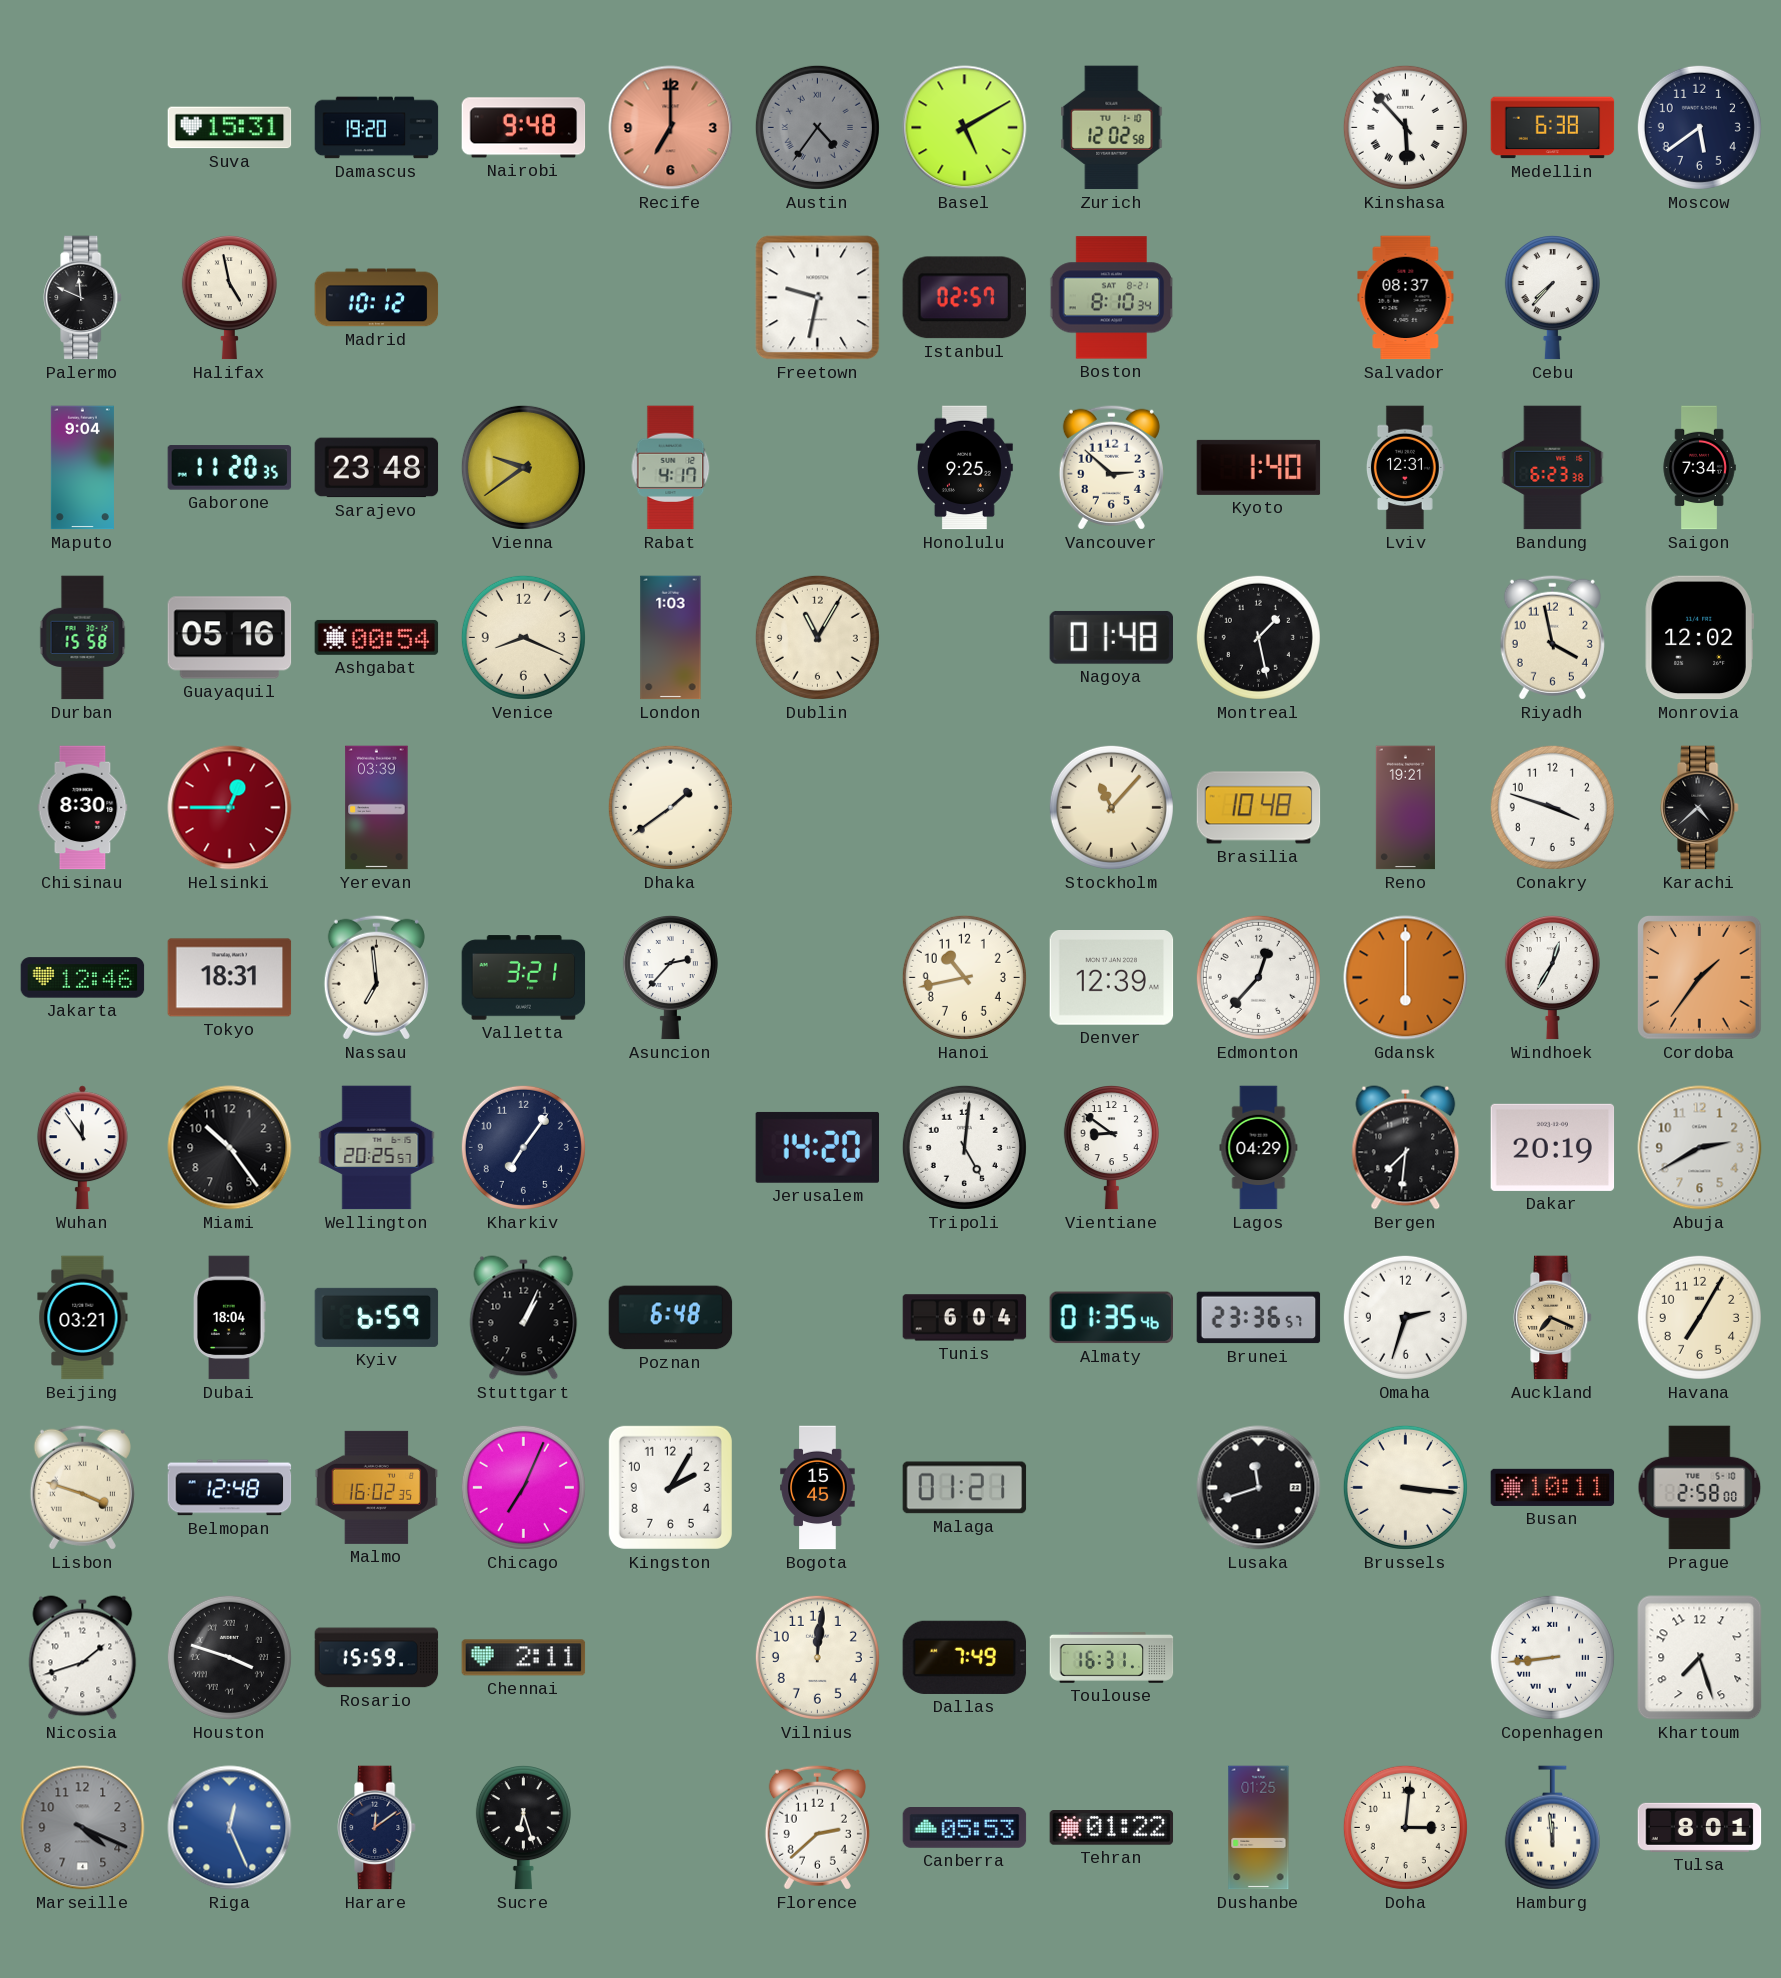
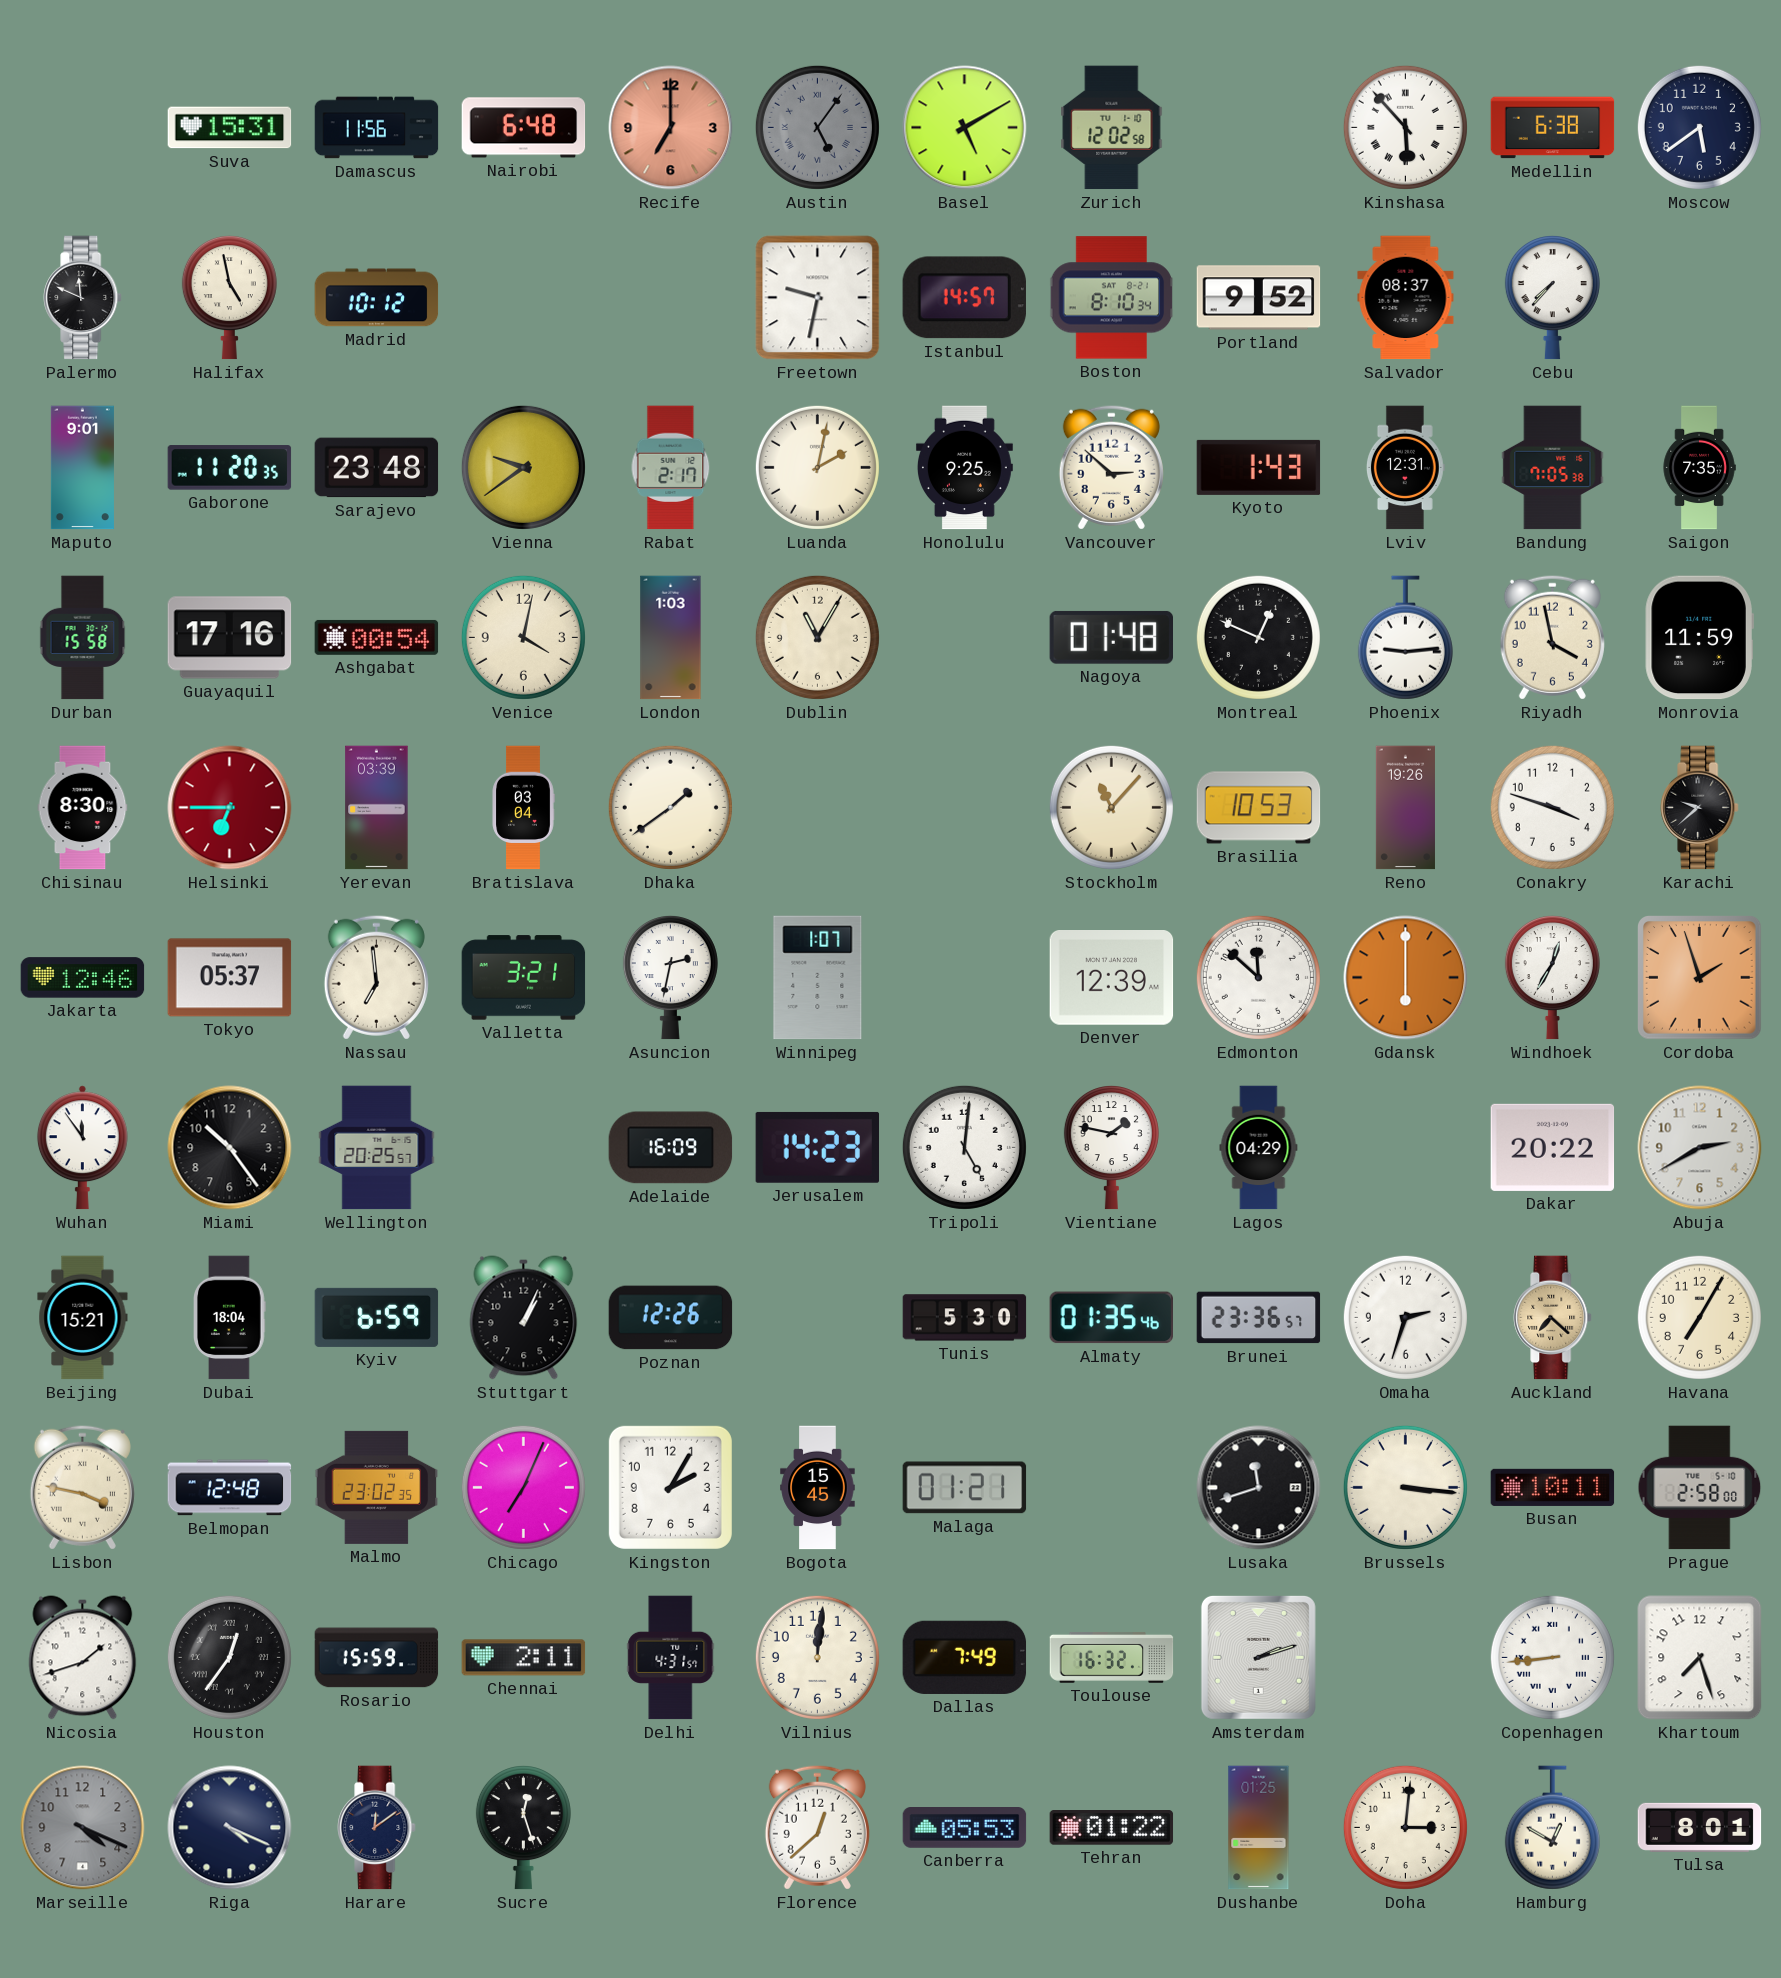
Damascus: 19:20 -> 11:56 (377, 128)
Nairobi: 9:48 -> 6:48 (524, 128)
Austin: 4:36 -> 5:06 (817, 127)
Istanbul: 02:57 -> 14:57 (964, 298)
Portland: none -> 9:52 (1259, 298)
Maputo: 9:04 -> 9:01 (82, 468)
Rabat: 4:17 -> 2:17 (671, 468)
Luanda: none -> 2:02 (817, 467)
Kyoto: 1:40 -> 1:43 (1259, 467)
Bandung: 6:23 -> 7:05 (1553, 468)
Saigon: 7:34 -> 7:35 (1699, 468)
Guayaquil: 05:16 -> 17:16 (230, 638)
Venice: 8:19 -> 4:02 (523, 637)
Montreal: 1:28 -> 12:49 (1258, 637)
Phoenix: none -> 9:14 (1405, 638)
Monrovia: 12:02 -> 11:59 (1699, 638)
Helsinki: 12:45 -> 6:45 (230, 808)
Bratislava: none -> 03:04 (523, 808)
Brasilia: 10:48 -> 10:53 (1259, 808)
Reno: 19:21 -> 19:26 (1405, 808)
Karachi: 4:38 -> 9:38 (1700, 808)
Tokyo: 18:31 -> 05:37 (230, 978)
Asuncion: 2:37 -> 2:32 (670, 978)
Winnipeg: none -> 1:07 (818, 978)
Hanoi: 10:43 -> none (964, 977)
Edmonton: 12:37 -> 11:52 (1258, 977)
Cordoba: 1:36 -> 1:57 (1700, 978)
Kharkiv: 7:06 -> none (523, 1147)
Adelaide: none -> 16:09 (671, 1148)
Jerusalem: 14:20 -> 14:23 (818, 1147)
Vientiane: 8:51 -> 1:47 (1111, 1148)
Bergen: 7:31 -> none (1406, 1148)
Dakar: 20:19 -> 20:22 (1553, 1147)
Beijing: 03:21 -> 15:21 (83, 1318)
Poznan: 6:48 -> 12:26 (671, 1318)
Tunis: 6:04 -> 5:30 (965, 1318)
Auckland: 7:19 -> 7:22 (1553, 1318)
Lisbon: 3:48 -> 3:47 (82, 1487)
Malmo: 16:02 -> 23:02 (377, 1487)
Houston: 3:48 -> 12:36 (229, 1657)
Delhi: none -> 4:31 (671, 1658)
Toulouse: 16:31 -> 16:32 (1112, 1657)
Amsterdam: none -> 2:12 (1258, 1657)
Riga: 12:26 -> 4:19 (230, 1828)
Riga dial: blue -> navy (230, 1828)
Sucre: 6:27 -> 12:27 (523, 1828)
Florence: 2:38 -> 12:38 (817, 1827)
Hamburg: 11:59 -> 12:50 (1552, 1828)
